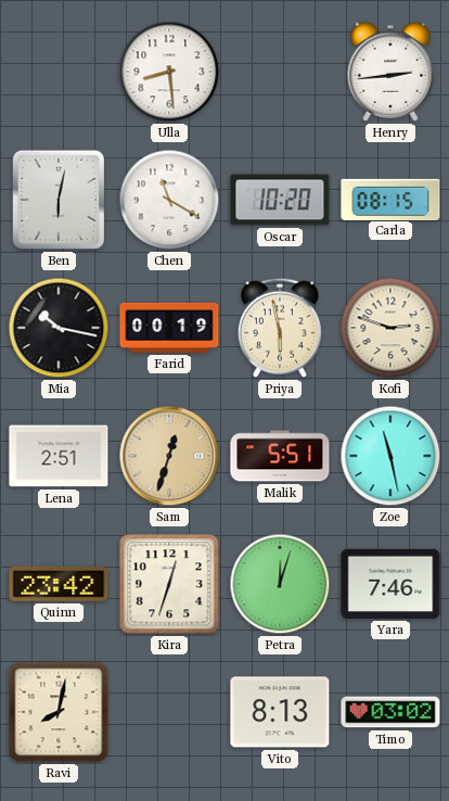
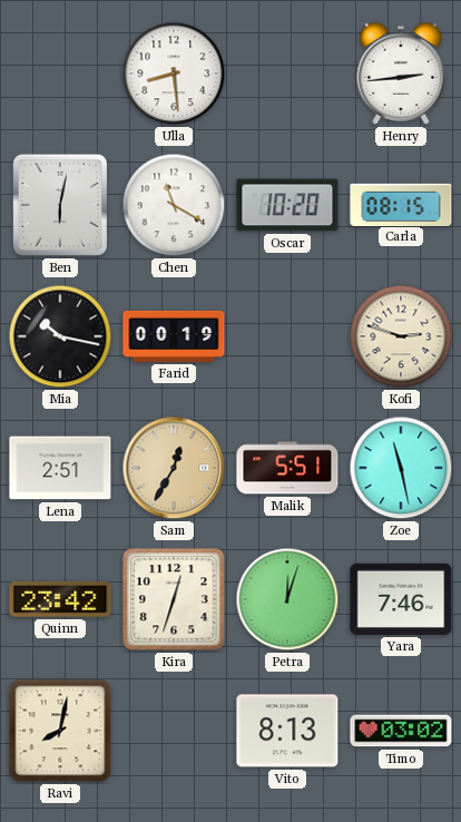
Priya: 5:58 -> none (280, 328)
Sam: 12:33 -> 12:35 (174, 468)
